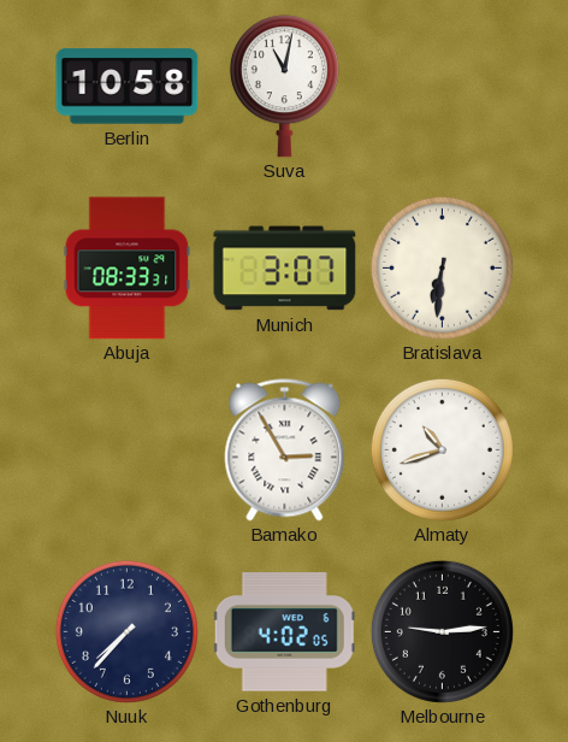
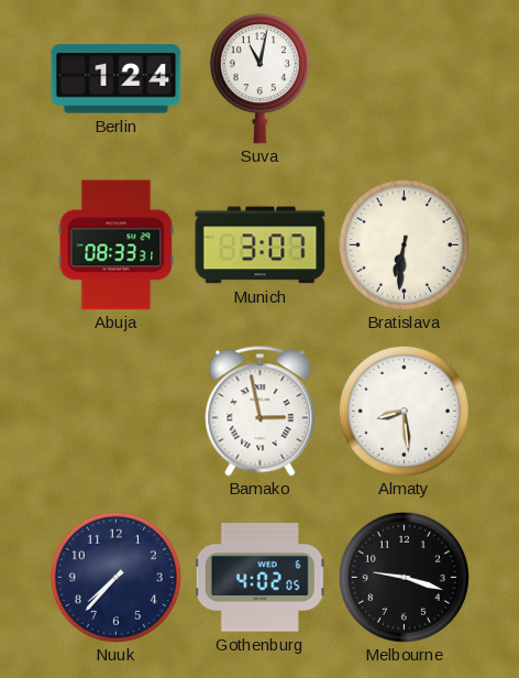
Berlin: 10:58 -> 1:24 (117, 79)
Bamako: 2:55 -> 2:58 (261, 412)
Almaty: 10:42 -> 8:29 (404, 411)
Melbourne: 9:14 -> 9:18 (404, 577)
